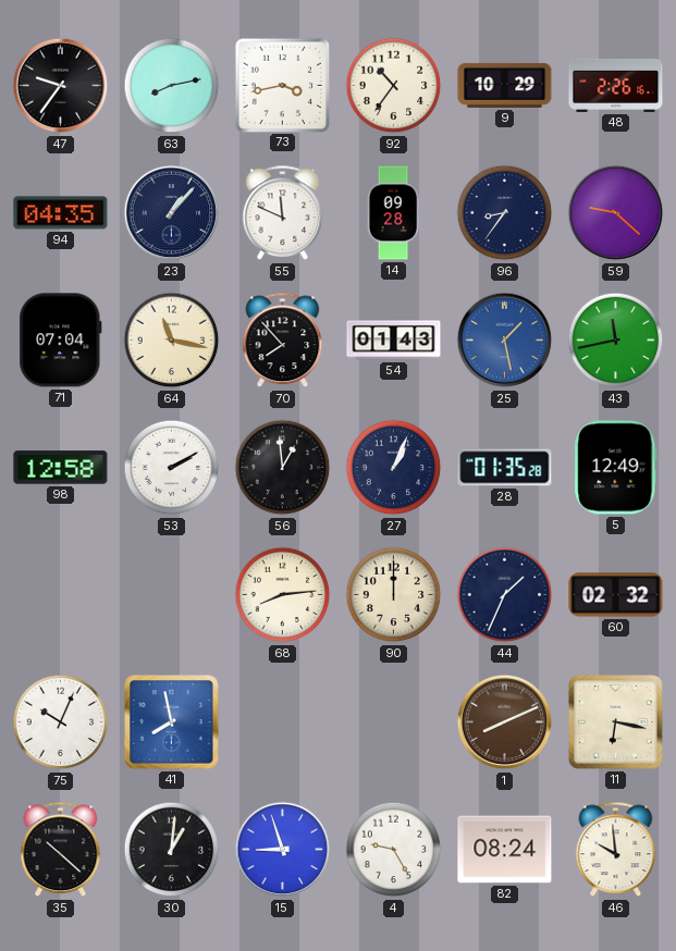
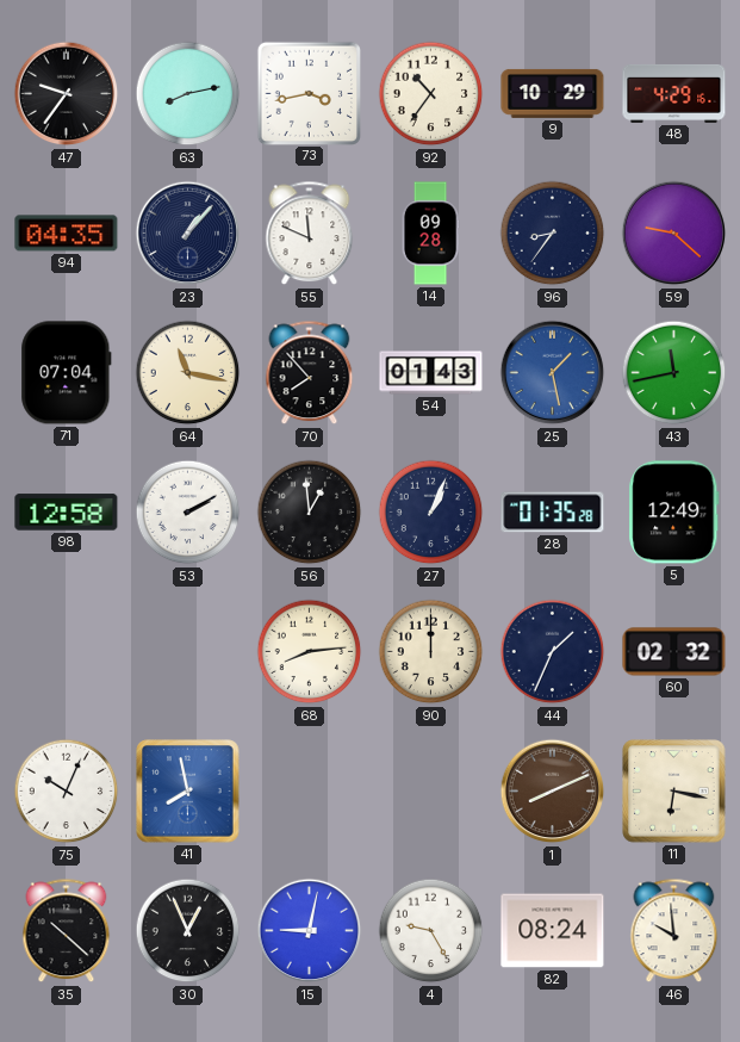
48: 2:26 -> 4:29 (674, 93)
30: 1:01 -> 12:56 (188, 931)
15: 8:57 -> 9:02 (310, 931)
